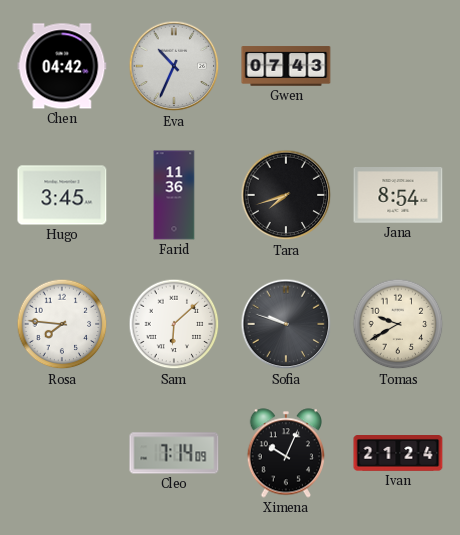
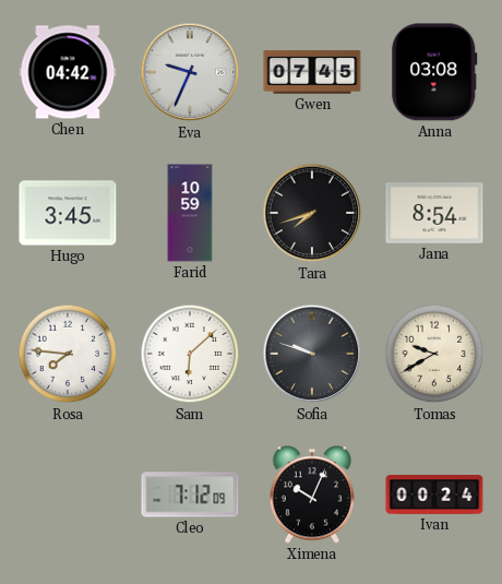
Eva: 10:34 -> 9:34 (190, 72)
Gwen: 07:43 -> 07:45 (312, 72)
Anna: none -> 03:08 (434, 72)
Farid: 11:36 -> 10:59 (190, 213)
Cleo: 7:14 -> 7:12 (190, 494)
Ivan: 21:24 -> 00:24 (434, 496)
